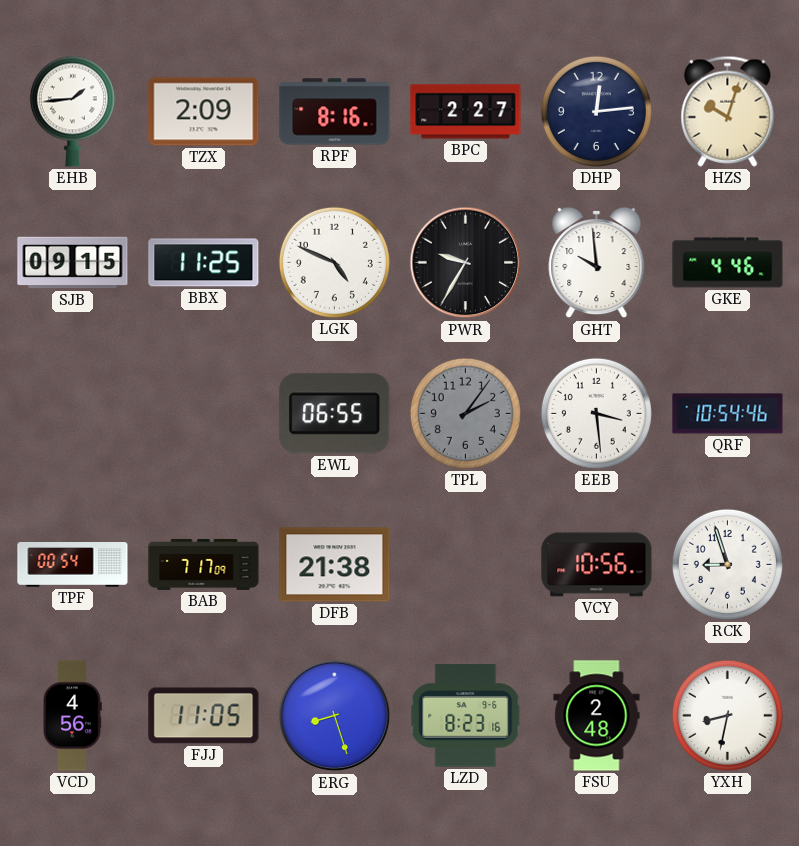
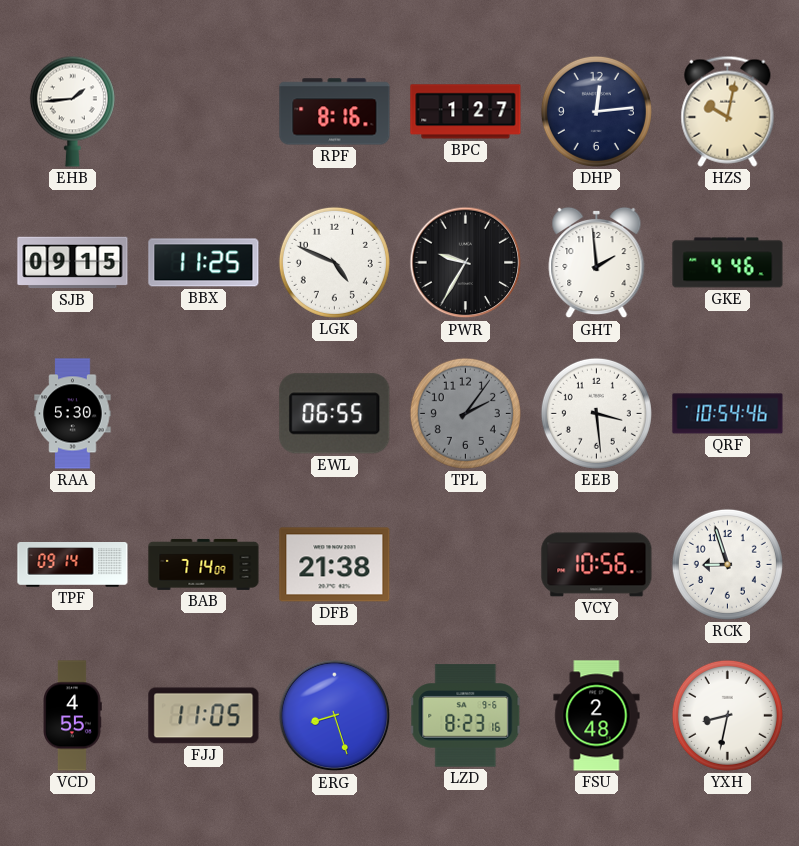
TZX: 2:09 -> none (204, 112)
BPC: 2:27 -> 1:27 (466, 112)
HZS: 10:03 -> 10:02 (728, 111)
GHT: 9:59 -> 1:59 (597, 263)
RAA: none -> 5:30 (73, 414)
TPF: 00:54 -> 09:14 (73, 565)
BAB: 7:17 -> 7:14 (204, 564)
VCD: 4:56 -> 4:55 (73, 716)
